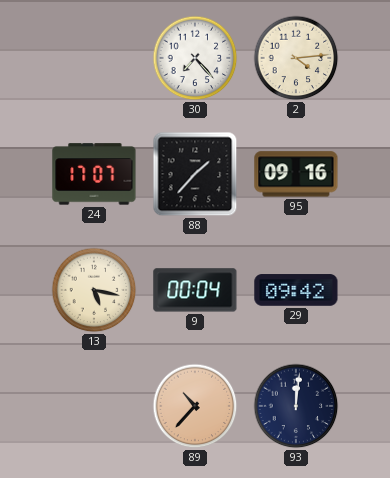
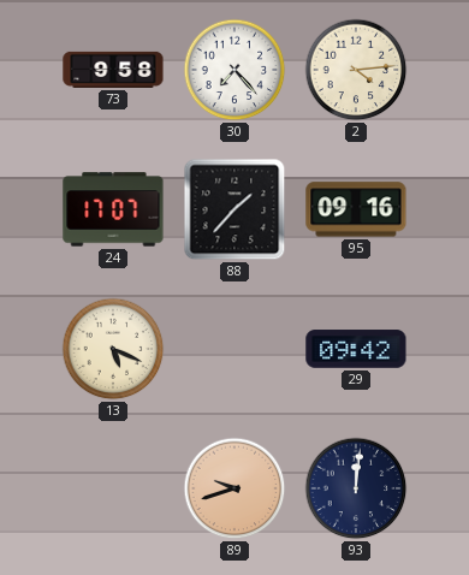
73: none -> 9:58 (113, 70)
13: 5:17 -> 5:19 (113, 349)
9: 00:04 -> none (195, 290)
89: 10:37 -> 9:42 (234, 488)
